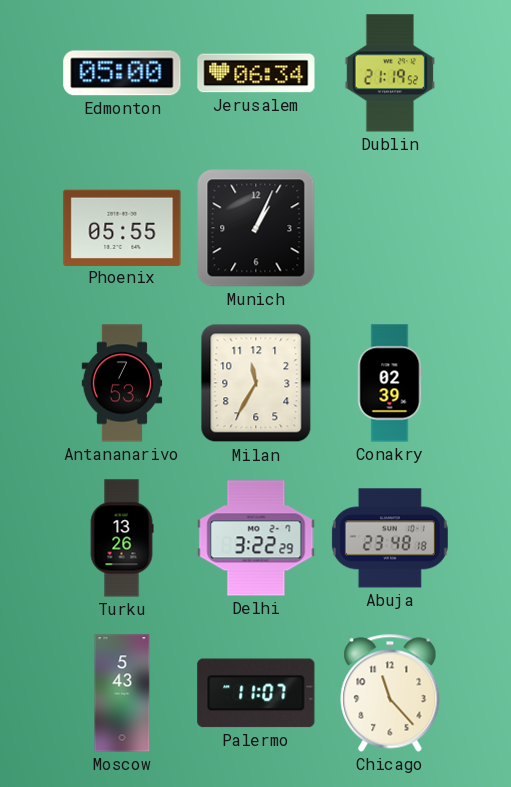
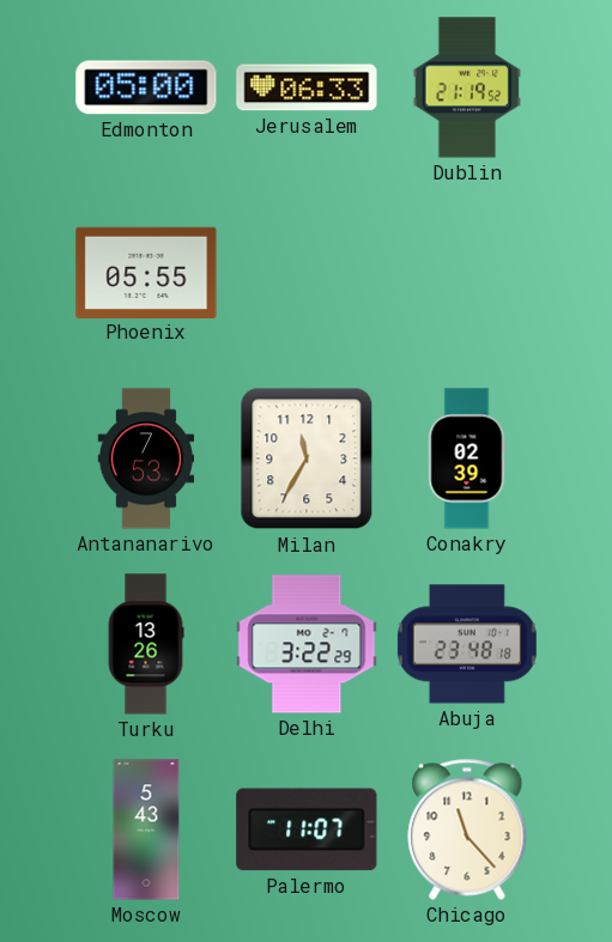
Jerusalem: 06:34 -> 06:33 (307, 87)
Munich: 1:04 -> none (256, 228)
